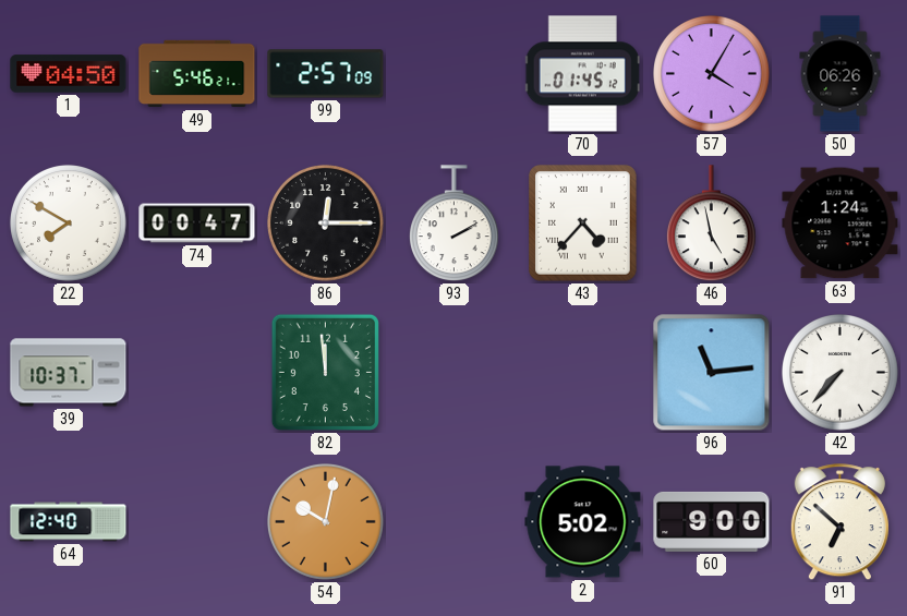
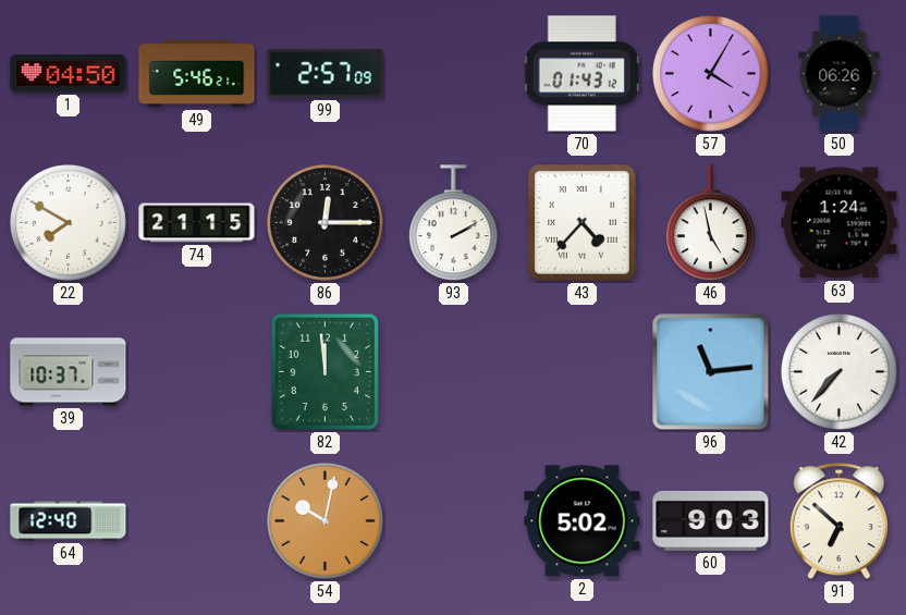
70: 01:45 -> 01:43 (581, 74)
74: 00:47 -> 21:15 (197, 223)
60: 9:00 -> 9:03 (711, 520)
